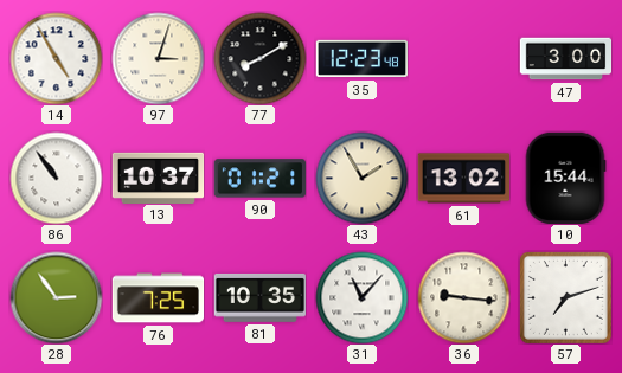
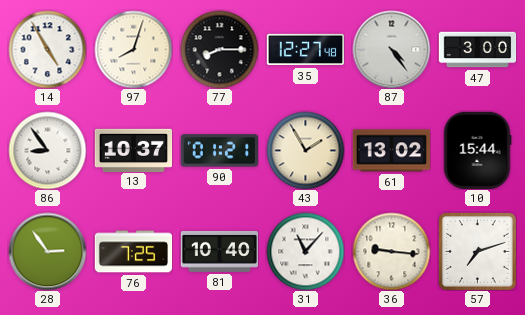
97: 3:03 -> 8:03 (133, 49)
77: 8:10 -> 8:15 (219, 49)
35: 12:23 -> 12:27 (305, 50)
87: none -> 4:24 (391, 49)
86: 10:54 -> 8:54 (47, 150)
81: 10:35 -> 10:40 (219, 251)
